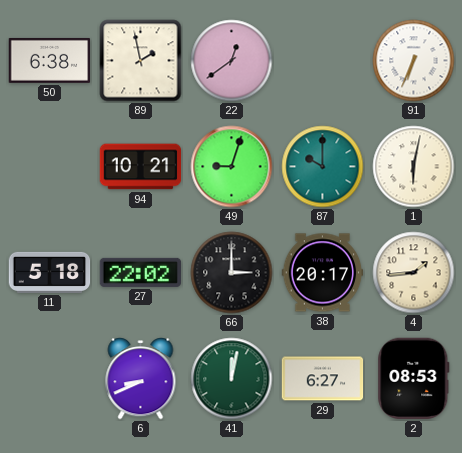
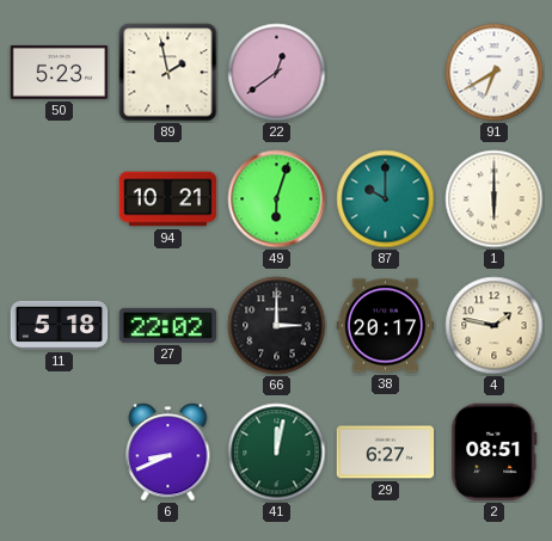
50: 6:38 -> 5:23 (60, 72)
91: 6:34 -> 6:40 (495, 73)
49: 9:03 -> 6:03 (277, 199)
1: 6:02 -> 6:00 (495, 199)
4: 1:44 -> 1:47 (495, 326)
2: 08:53 -> 08:51 (495, 453)
